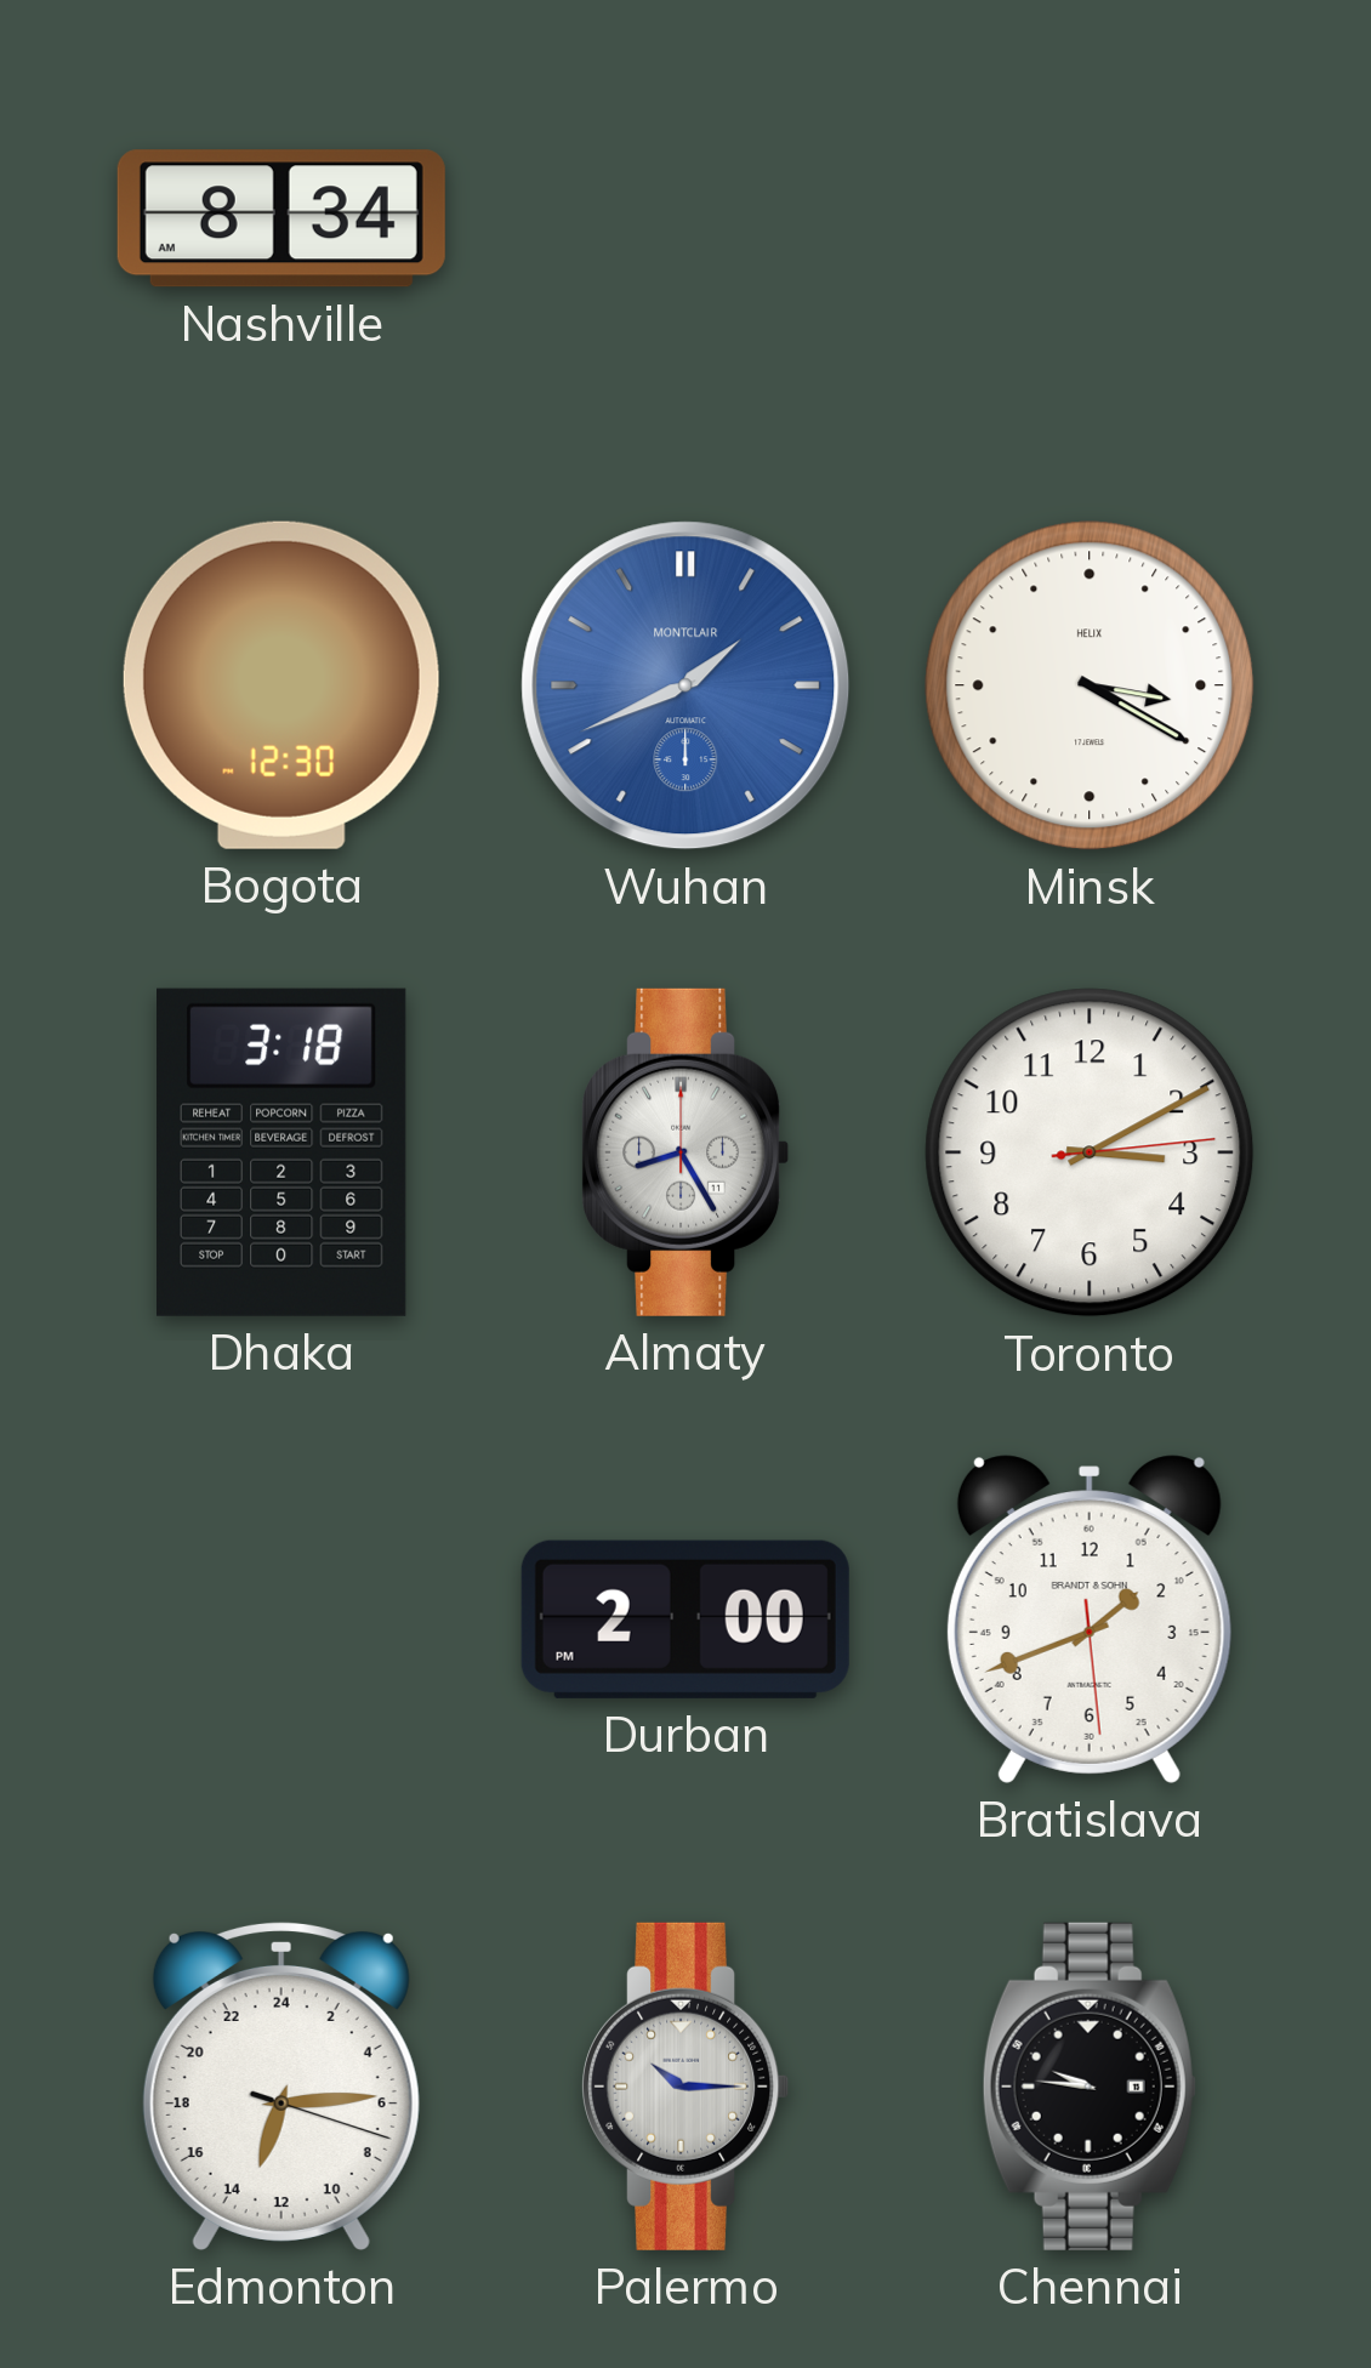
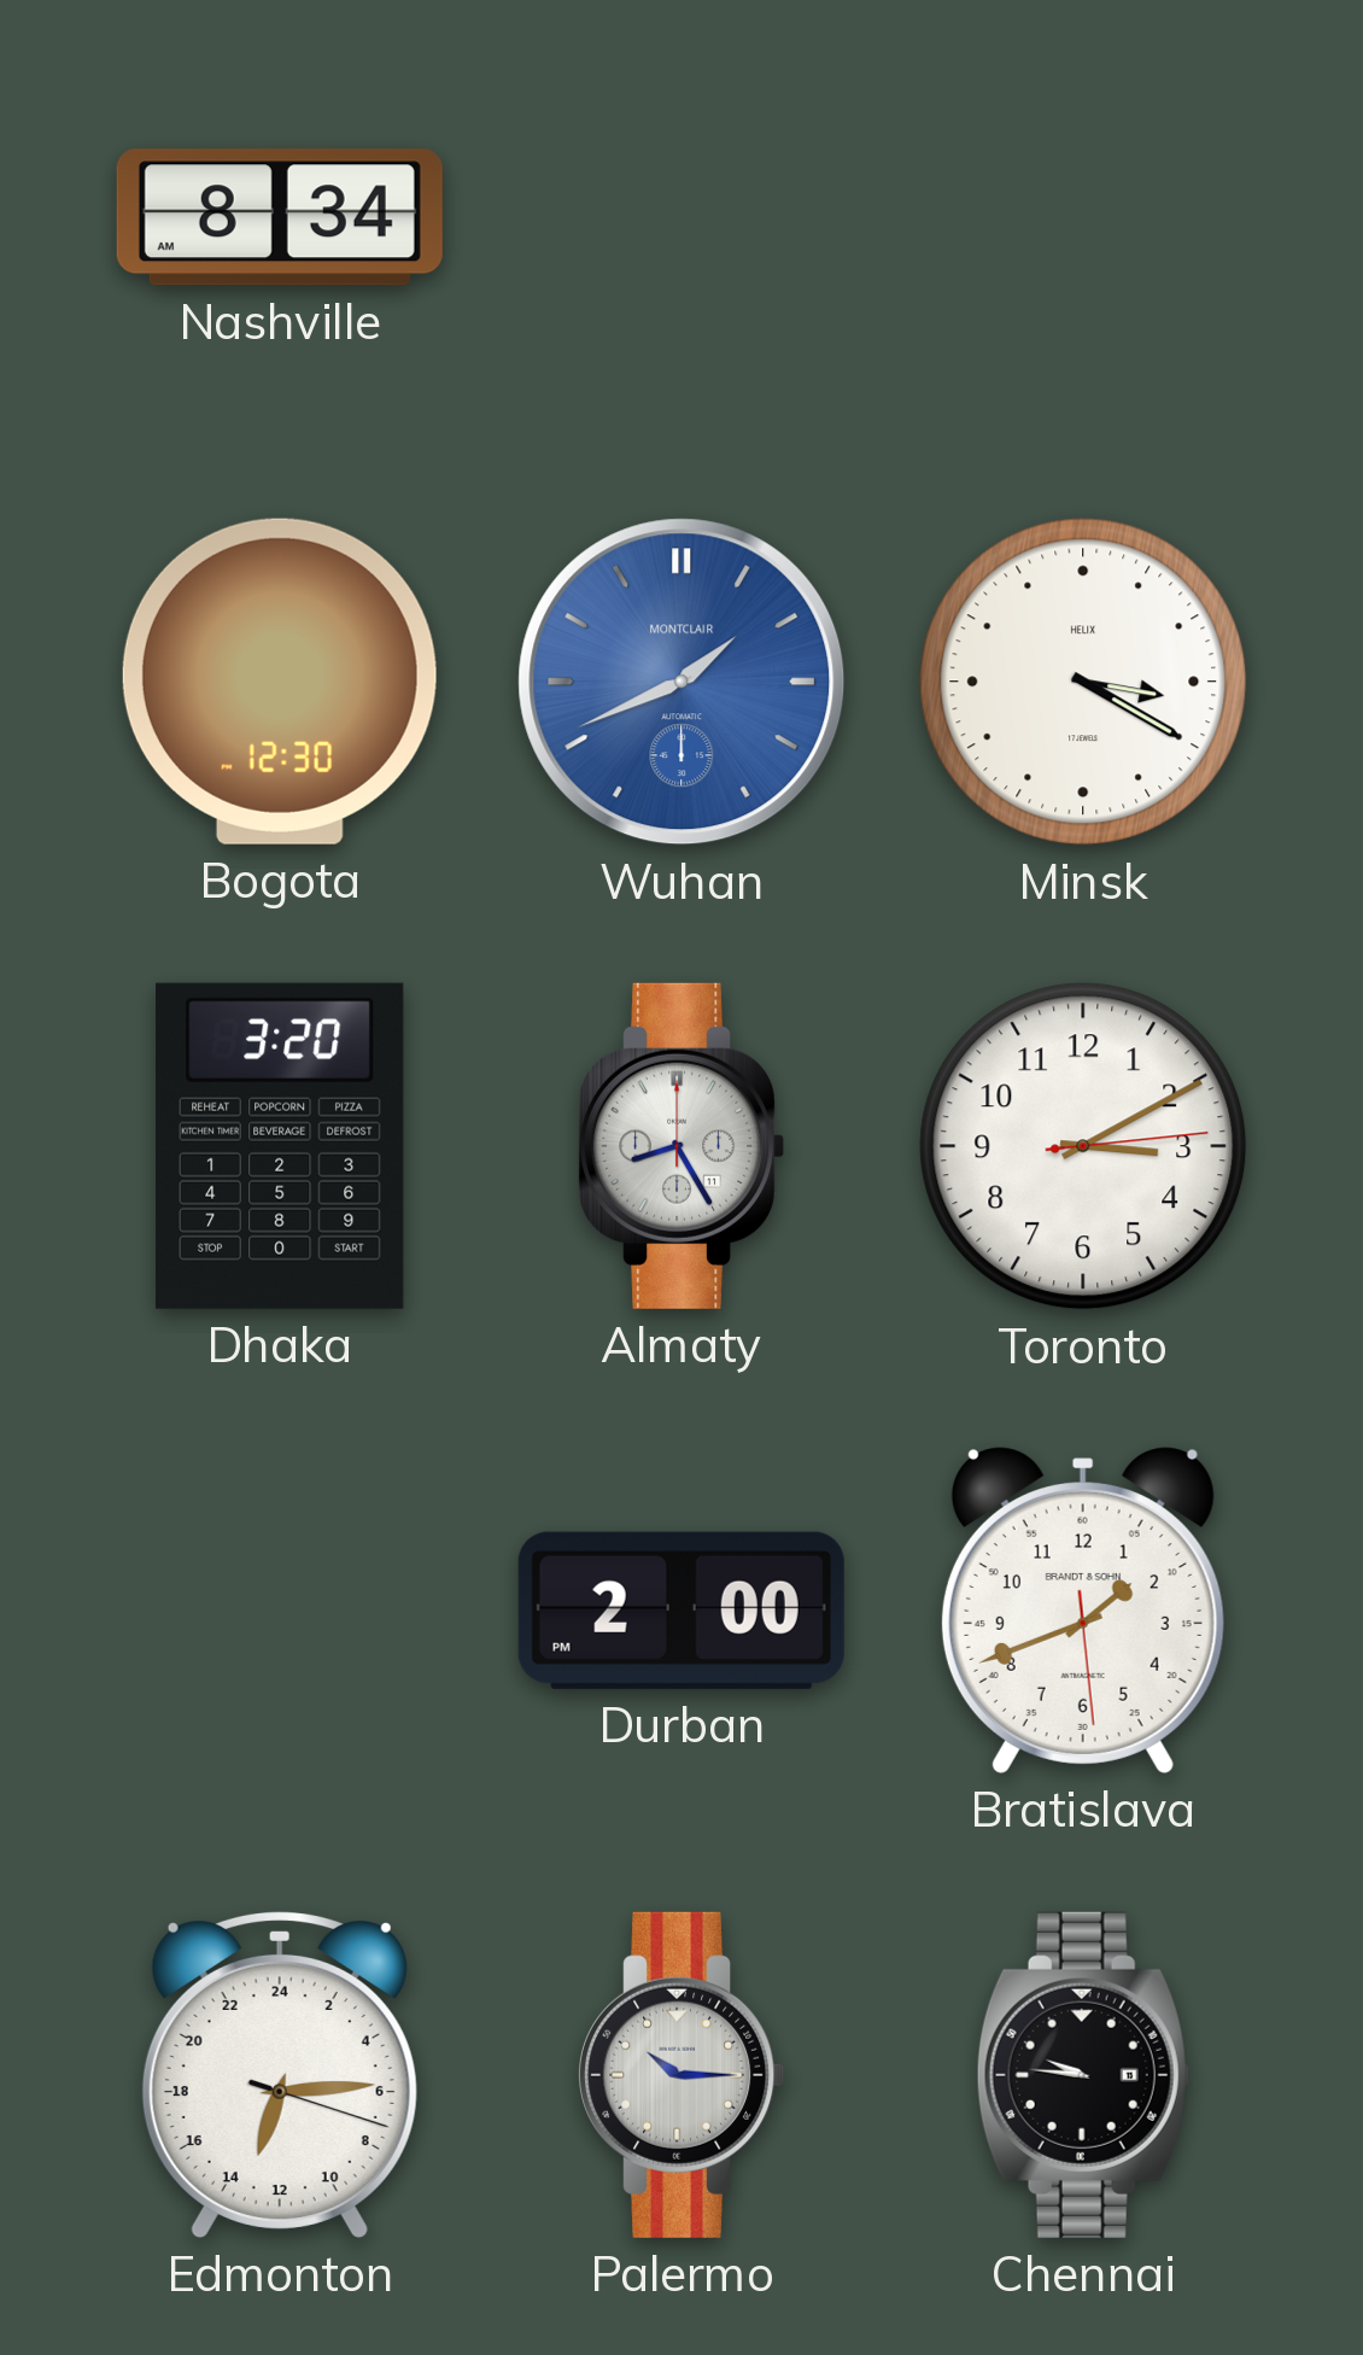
Dhaka: 3:18 -> 3:20 (281, 1146)
